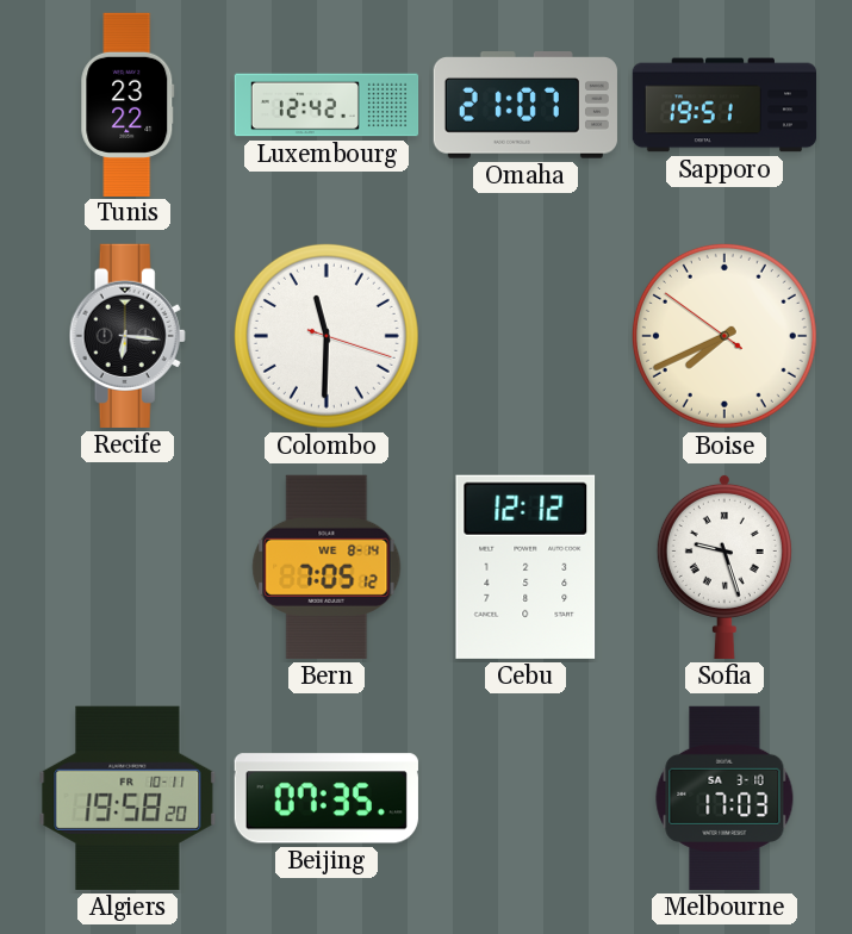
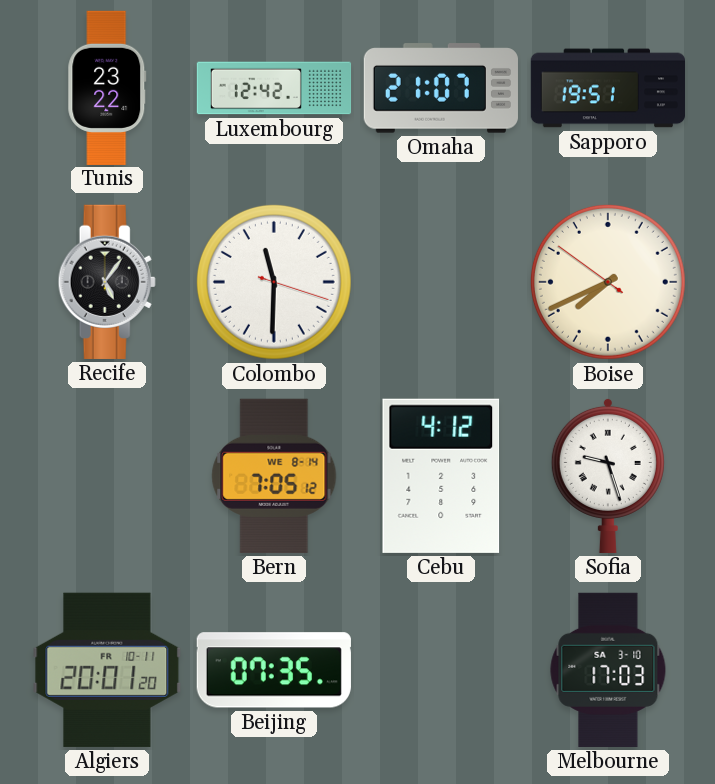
Recife: 6:16 -> 5:06 (107, 282)
Cebu: 12:12 -> 4:12 (441, 476)
Algiers: 19:58 -> 20:01 (107, 670)
